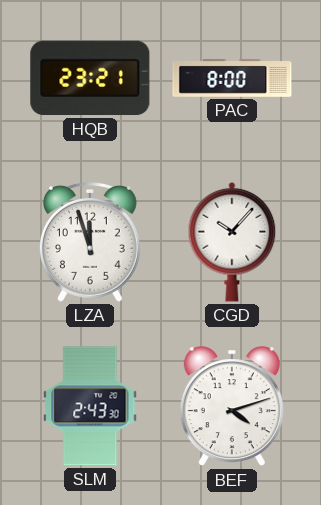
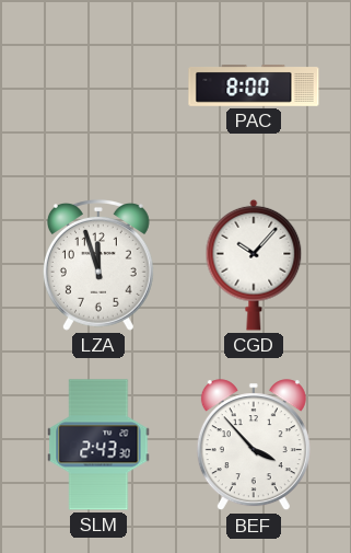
HQB: 23:21 -> none (90, 78)
BEF: 4:12 -> 3:53 (254, 446)
